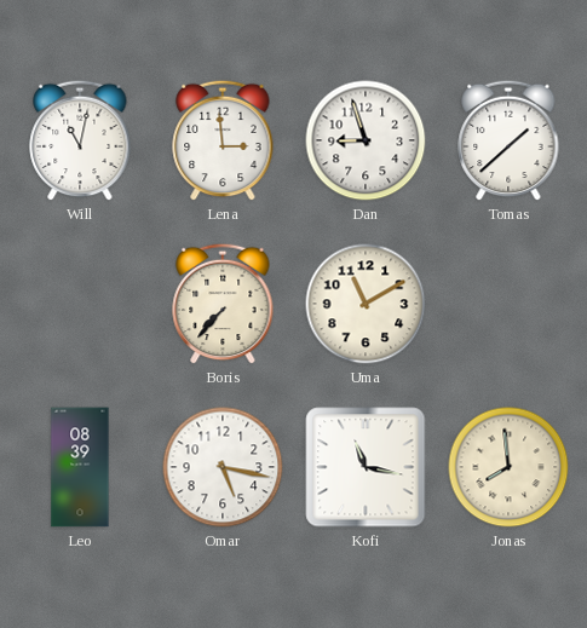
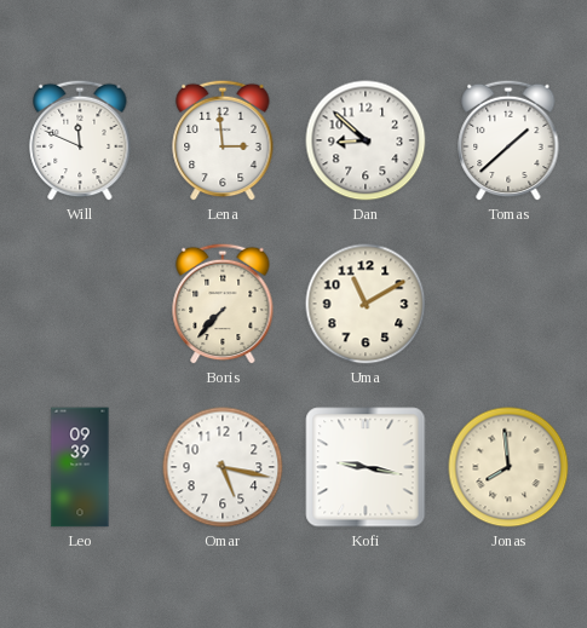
Will: 11:02 -> 11:49 (80, 140)
Dan: 8:57 -> 8:52 (366, 140)
Leo: 08:39 -> 09:39 (80, 467)
Kofi: 11:17 -> 9:17 (366, 467)
